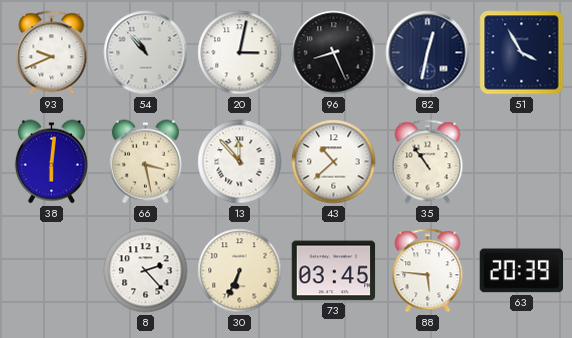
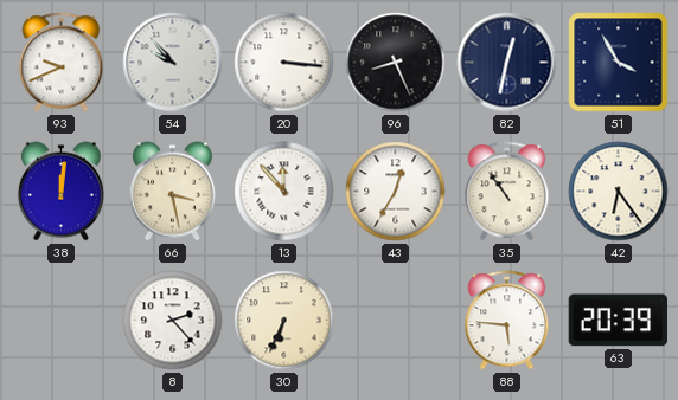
54: 10:53 -> 9:53 (173, 63)
20: 3:02 -> 3:16 (284, 63)
38: 6:01 -> 12:01 (60, 192)
43: 10:38 -> 12:35 (396, 192)
42: none -> 6:24 (619, 192)
73: 03:45 -> none (334, 271)
